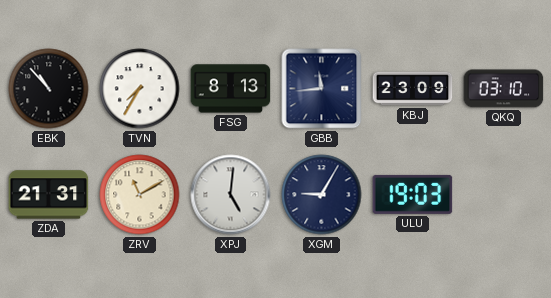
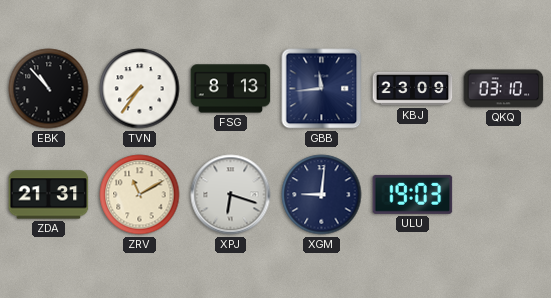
TVN: 7:35 -> 7:36 (140, 89)
XPJ: 5:01 -> 6:18 (231, 195)
XGM: 9:05 -> 9:01 (322, 195)
